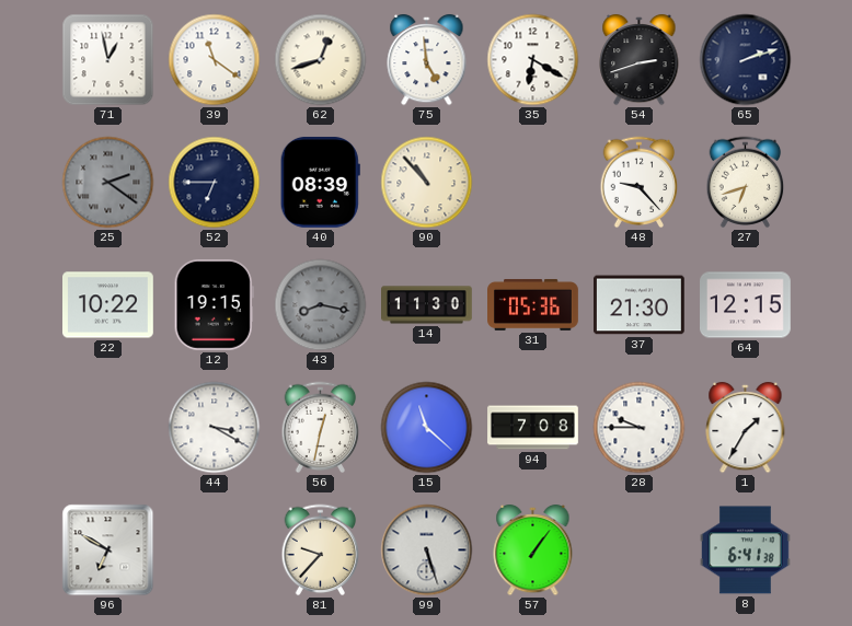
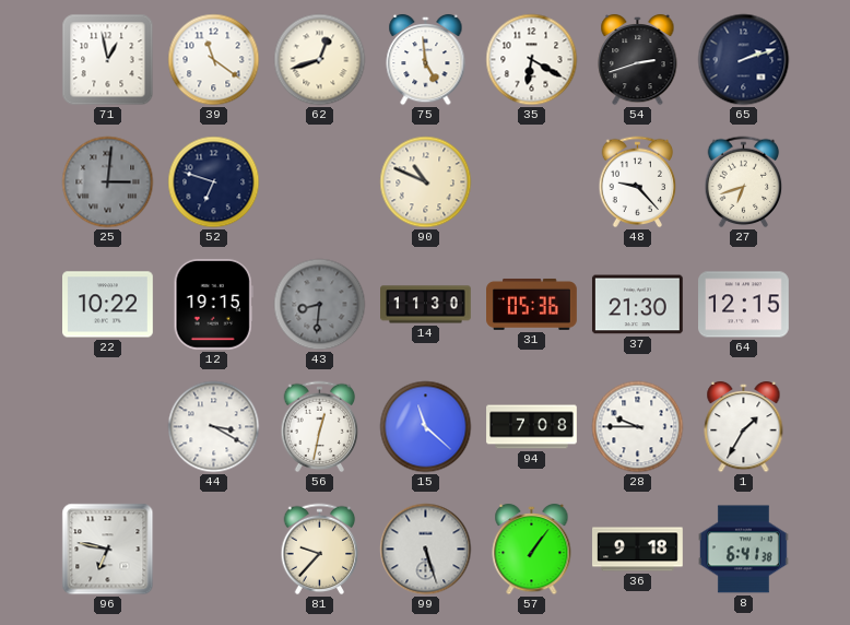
25: 2:21 -> 3:01 (108, 182)
52: 6:45 -> 6:48 (214, 182)
40: 08:39 -> none (320, 182)
90: 10:53 -> 10:49 (426, 182)
43: 8:17 -> 8:31 (320, 305)
96: 6:50 -> 6:47 (108, 550)
36: none -> 9:18 (638, 550)
